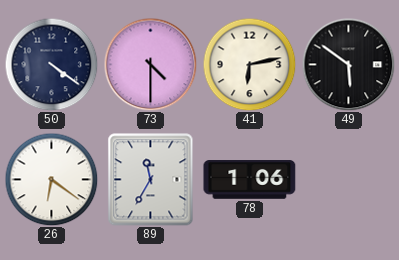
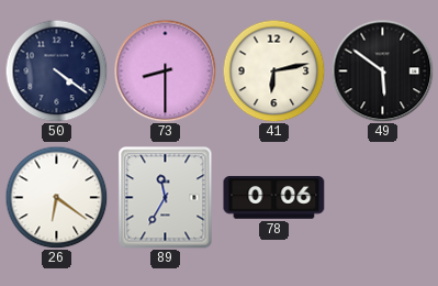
73: 4:30 -> 8:30 (165, 70)
78: 1:06 -> 0:06 (274, 198)
